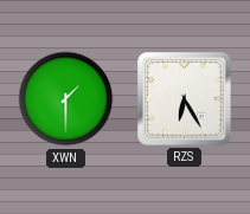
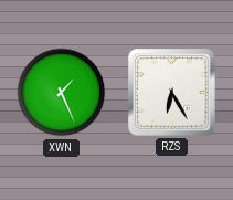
XWN: 1:30 -> 1:26 (62, 93)
